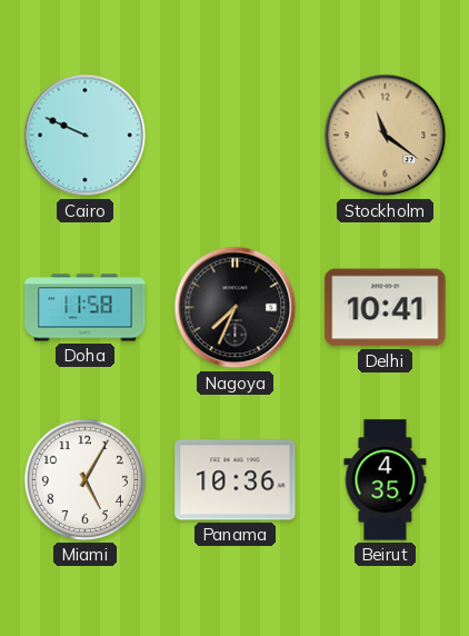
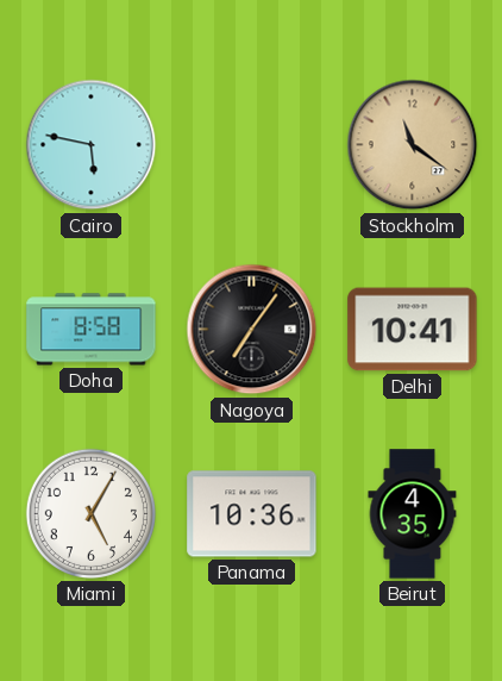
Cairo: 9:49 -> 5:47 (92, 145)
Doha: 11:58 -> 8:58 (92, 330)
Nagoya: 7:34 -> 7:06 (252, 330)
